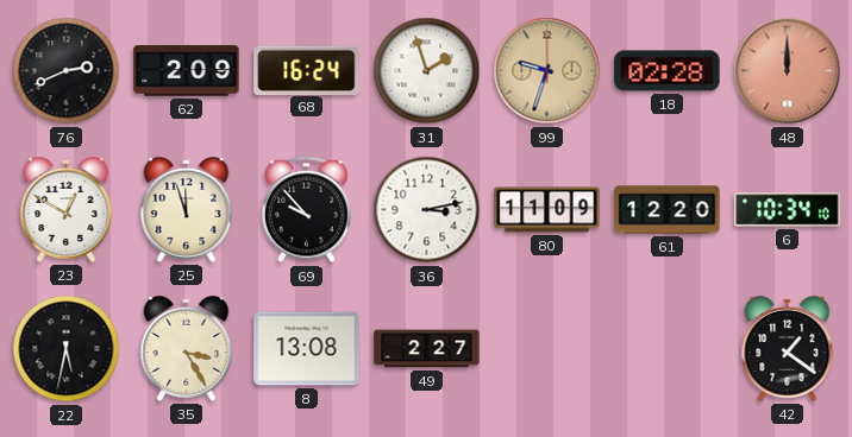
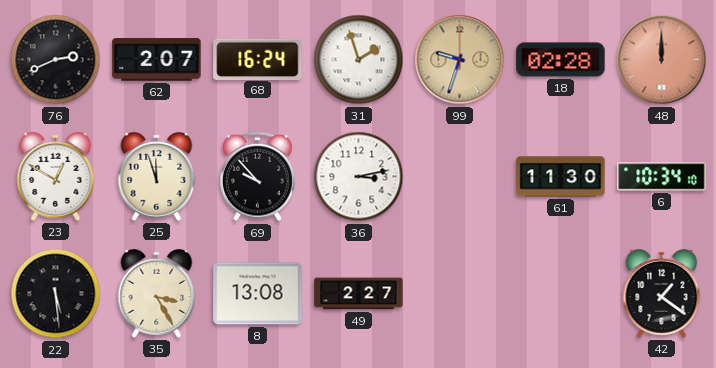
62: 2:09 -> 2:07 (157, 60)
80: 11:09 -> none (547, 210)
61: 12:20 -> 11:30 (561, 177)
22: 5:32 -> 5:29 (56, 294)
